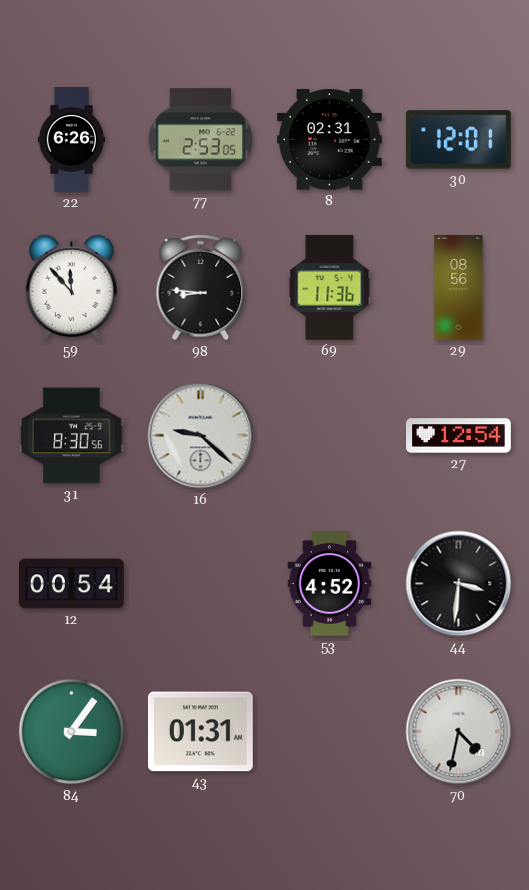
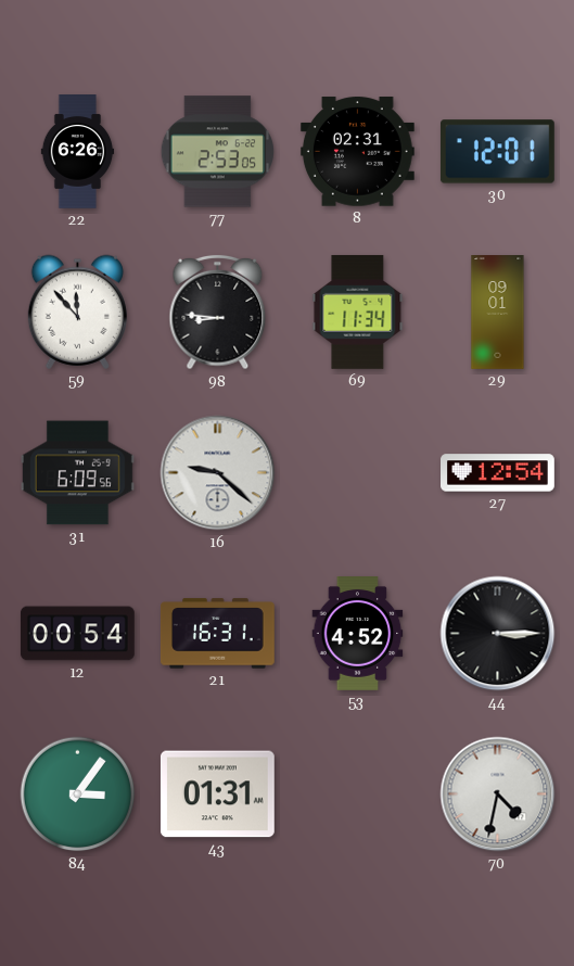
69: 11:36 -> 11:34 (358, 312)
29: 08:56 -> 09:01 (498, 313)
31: 8:30 -> 6:09 (77, 473)
21: none -> 16:31 (217, 634)
44: 3:31 -> 3:15 (498, 634)
